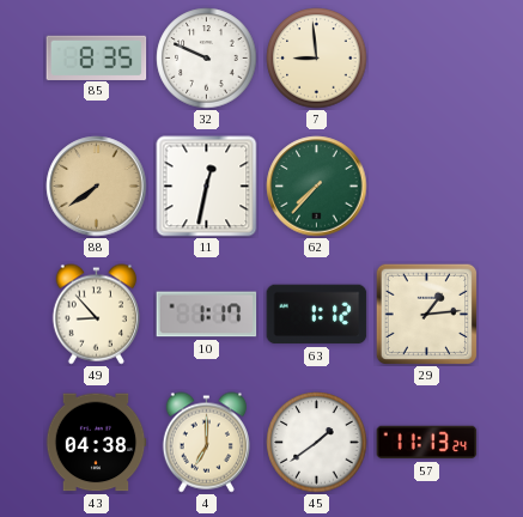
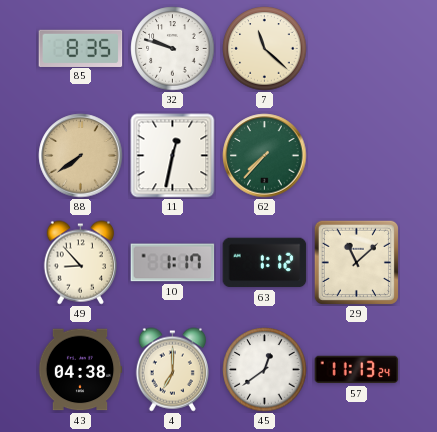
32: 9:49 -> 9:48 (173, 49)
7: 8:59 -> 11:22 (265, 49)
29: 1:14 -> 11:08 (356, 262)
45: 1:39 -> 12:39 (265, 370)
